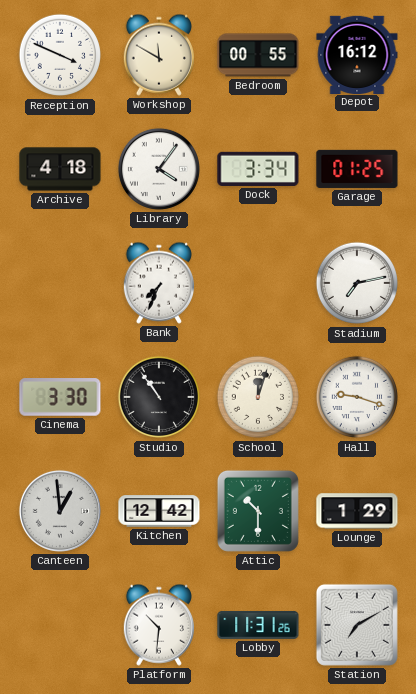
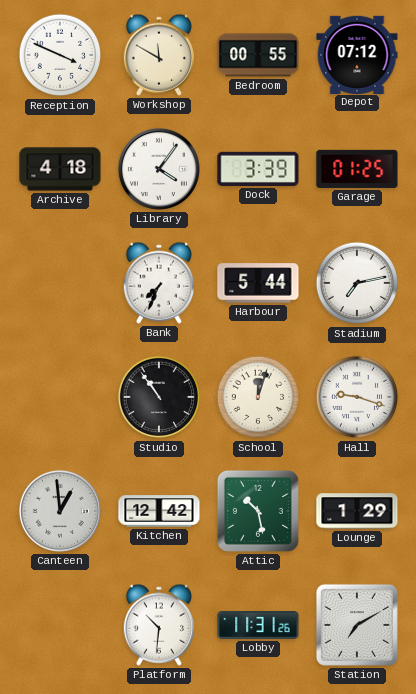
Depot: 16:12 -> 07:12 (357, 54)
Dock: 3:34 -> 3:39 (258, 169)
Harbour: none -> 5:44 (258, 283)
Cinema: 3:30 -> none (60, 397)
Attic: 10:30 -> 10:28 (258, 511)
